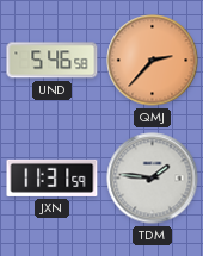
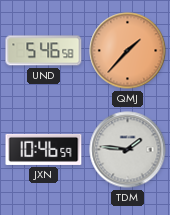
QMJ: 2:37 -> 1:37 (128, 51)
JXN: 11:31 -> 10:46 (44, 149)
